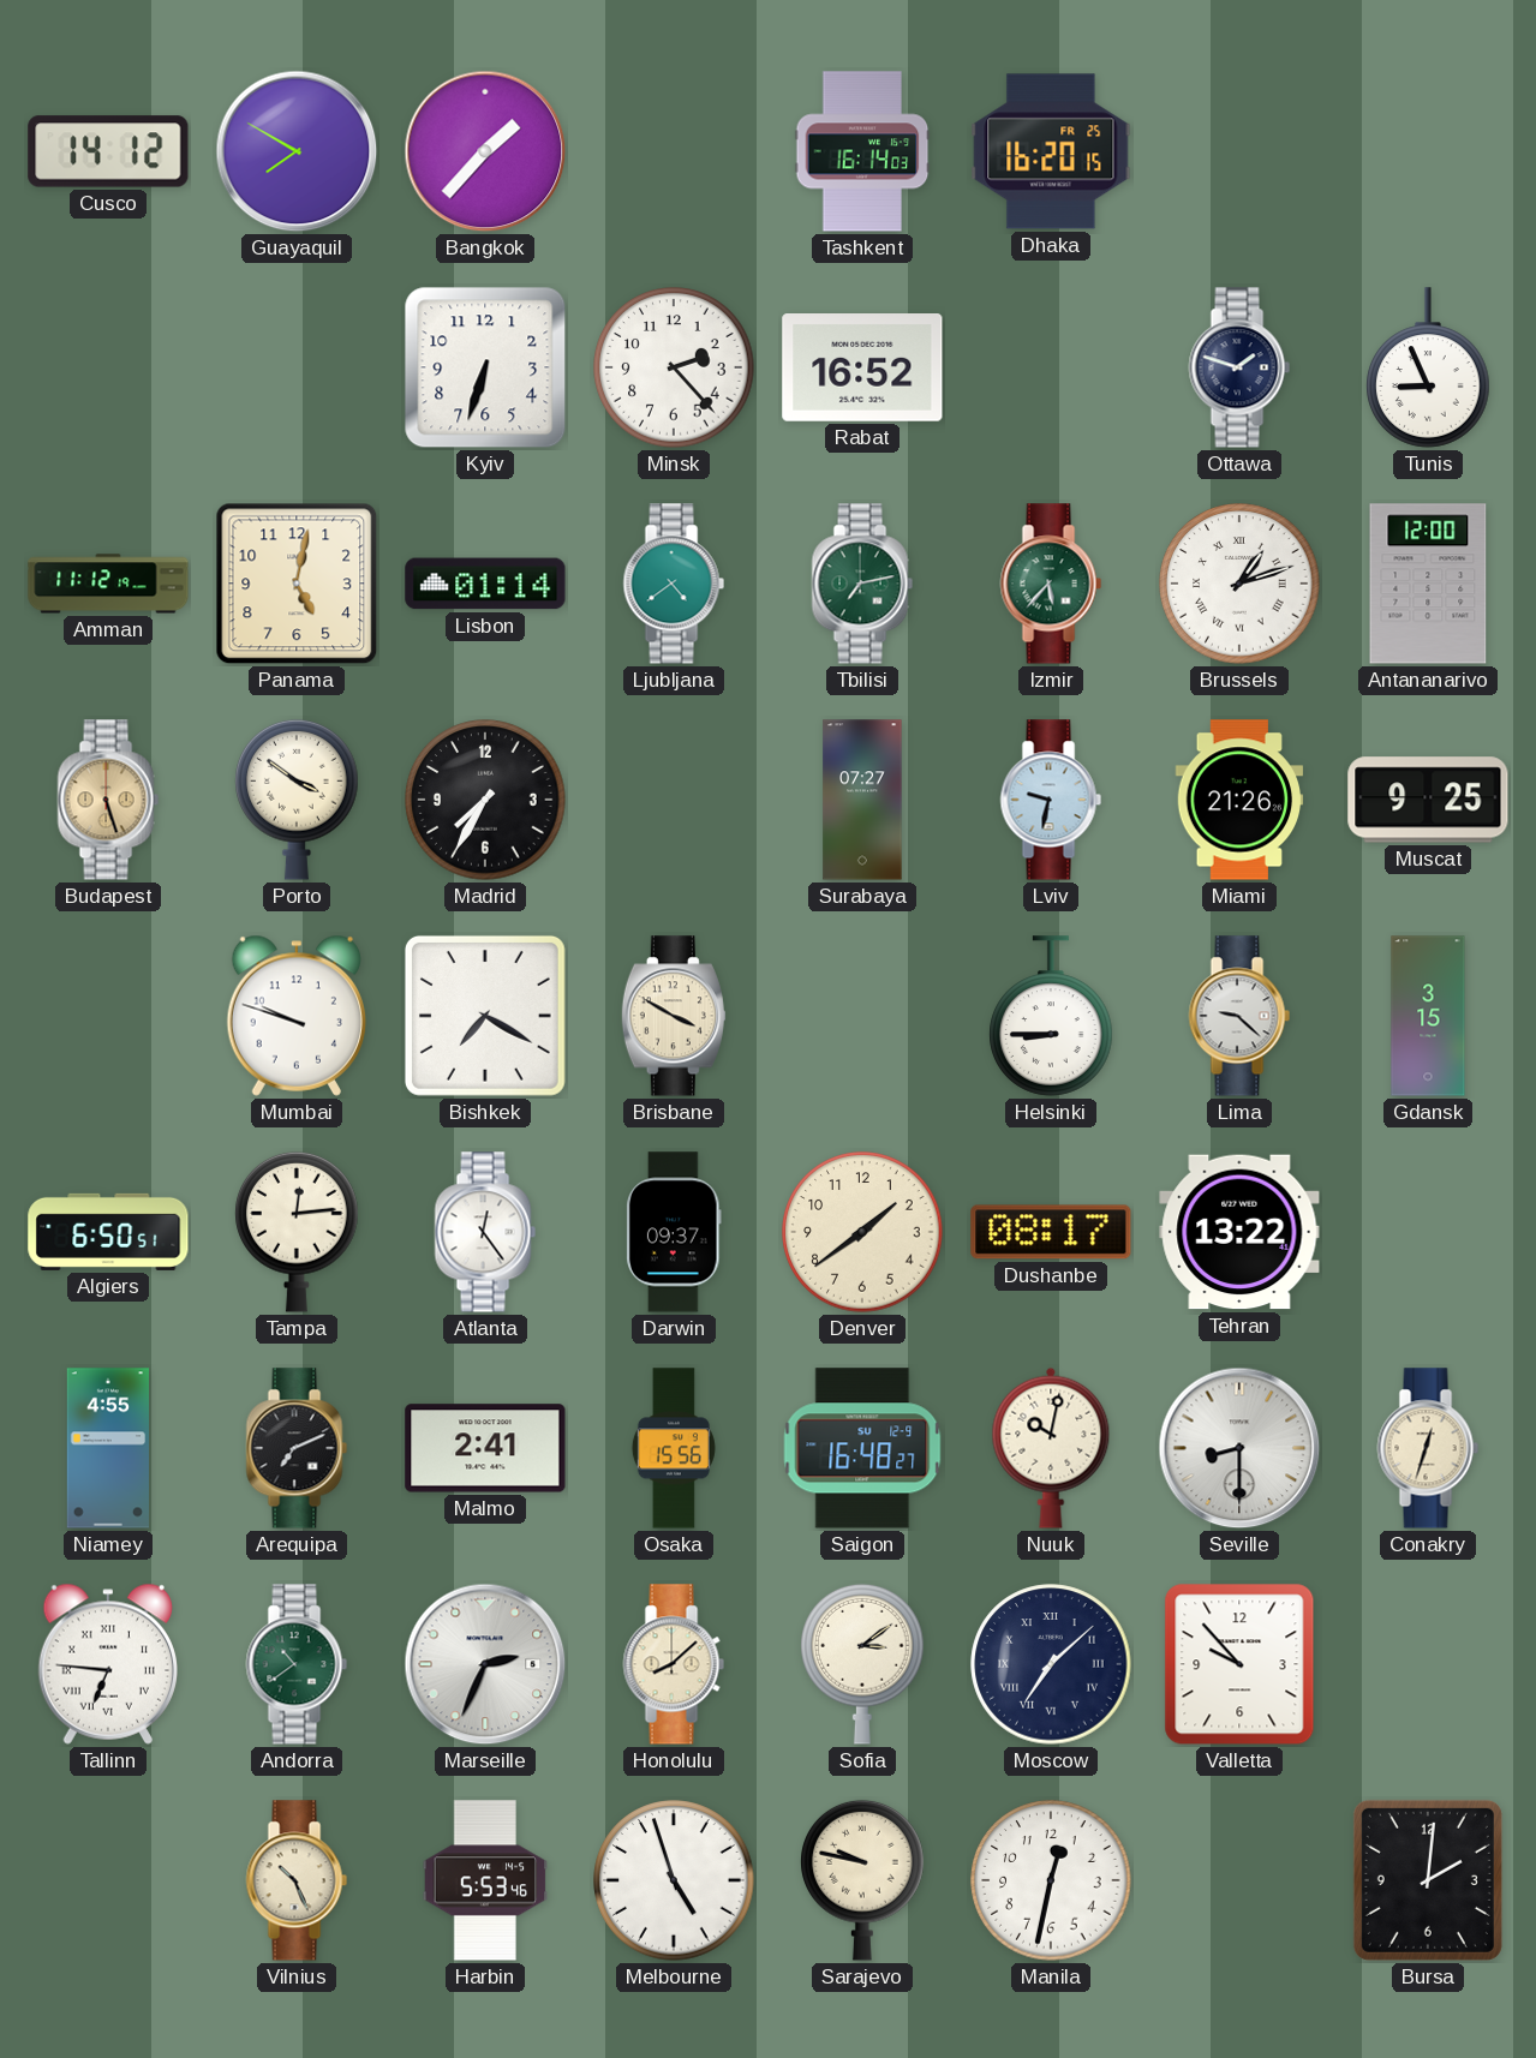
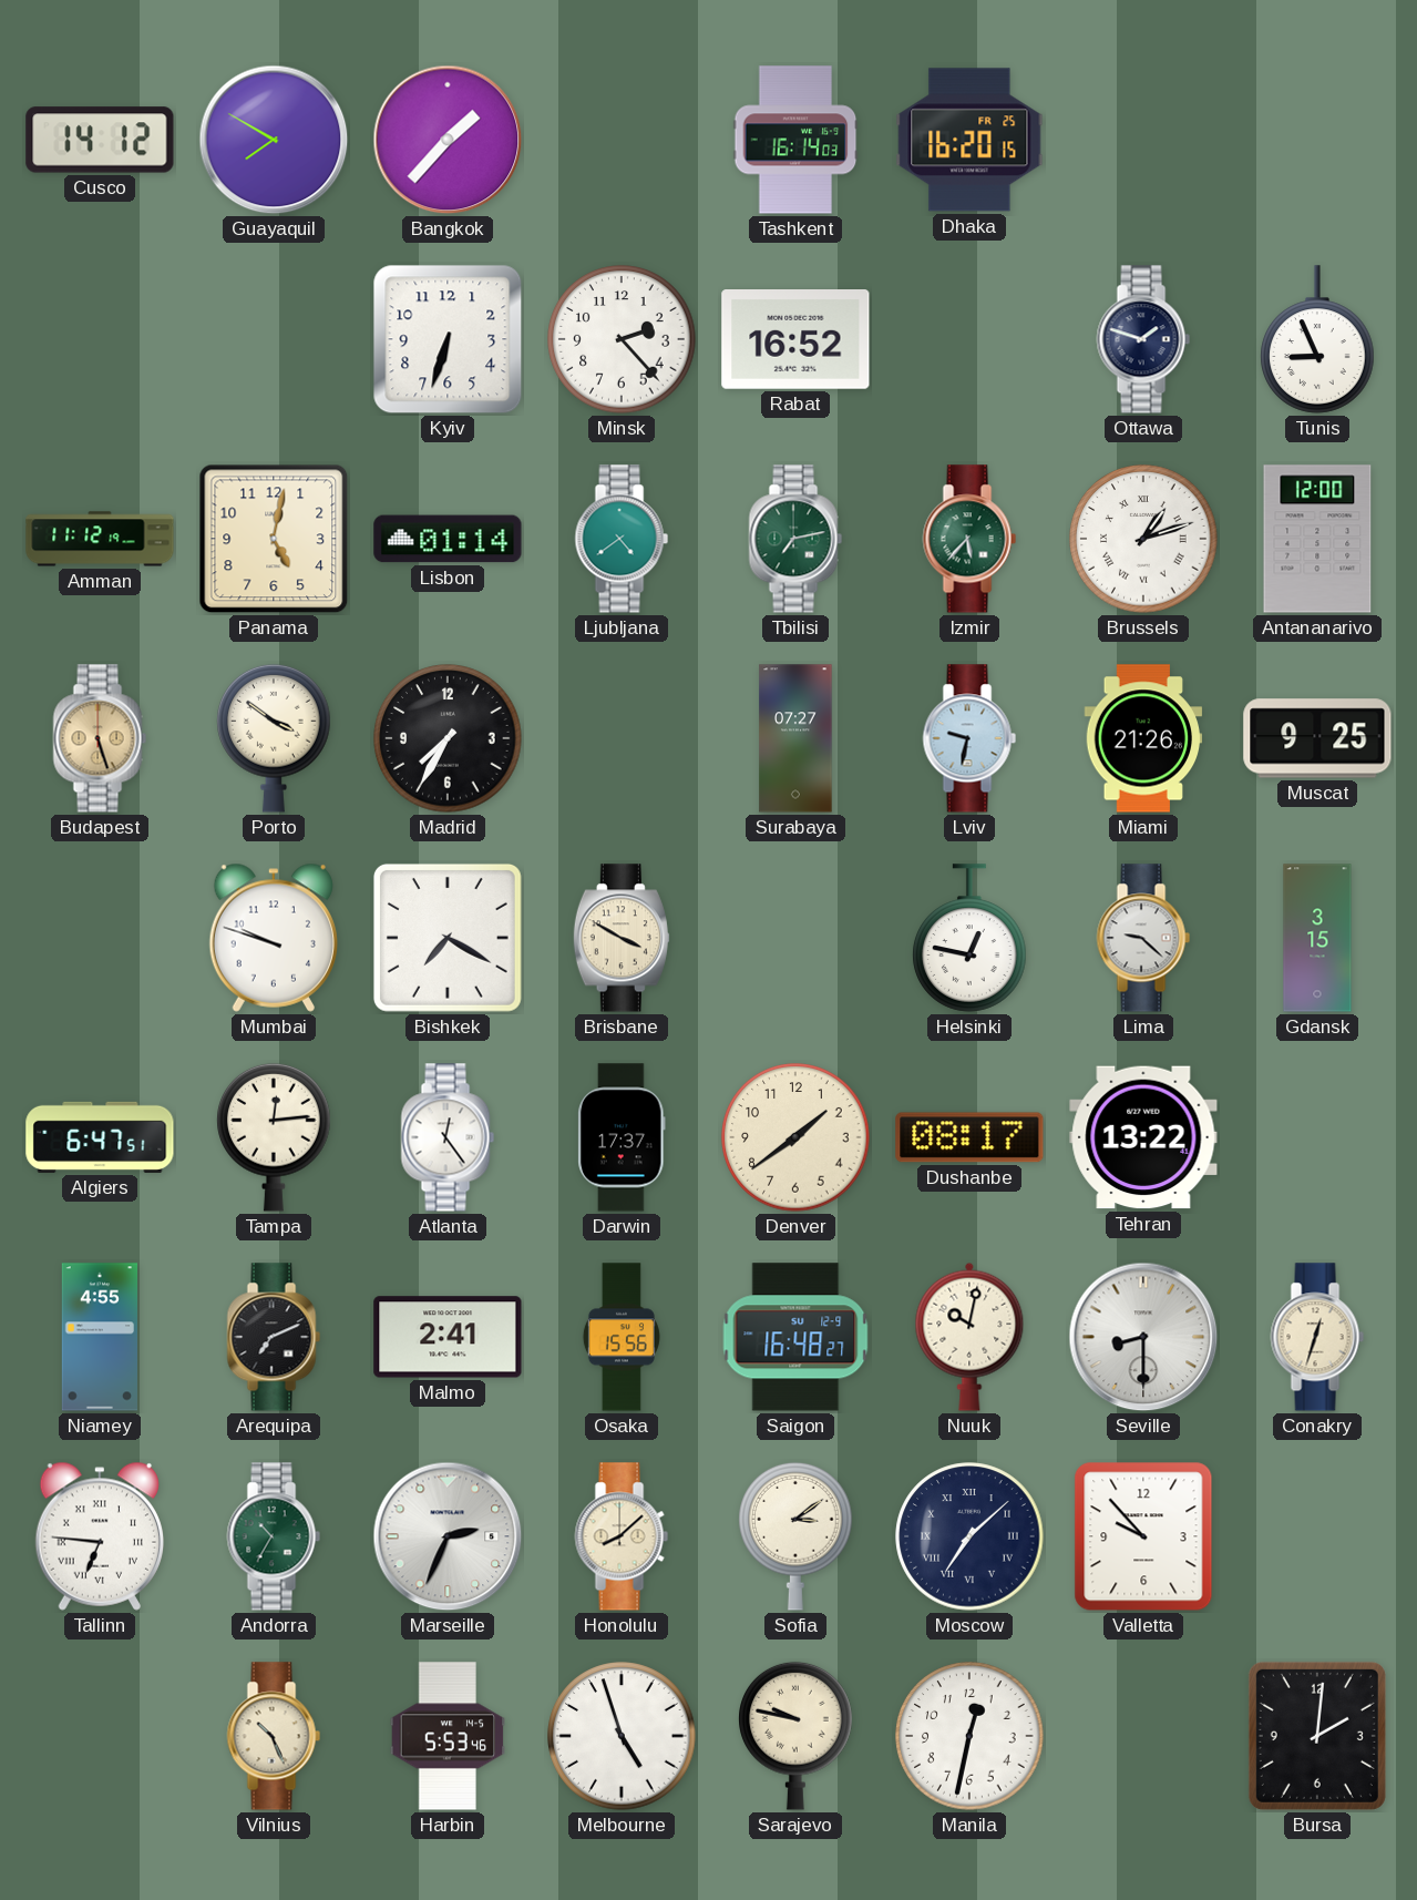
Helsinki: 8:45 -> 12:47 (969, 938)
Algiers: 6:50 -> 6:47 (100, 1137)
Darwin: 09:37 -> 17:37 (622, 1137)
Andorra: 10:39 -> 10:35 (274, 1536)
